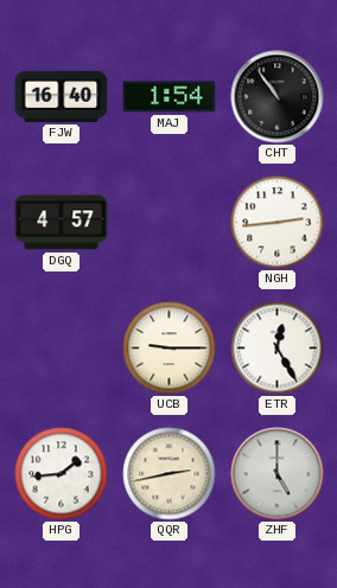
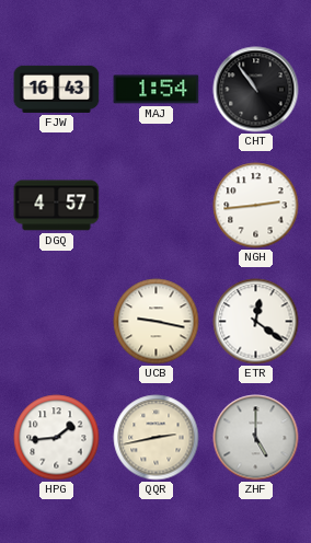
FJW: 16:40 -> 16:43 (57, 89)
UCB: 9:15 -> 9:17 (157, 322)
ETR: 12:25 -> 12:21 (256, 322)
